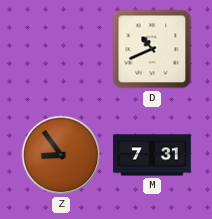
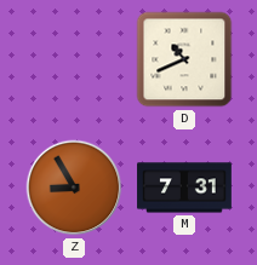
Z: 8:54 -> 8:55 (74, 188)
